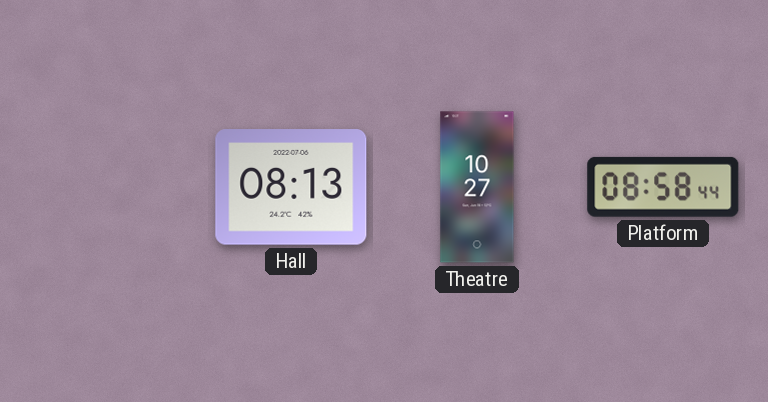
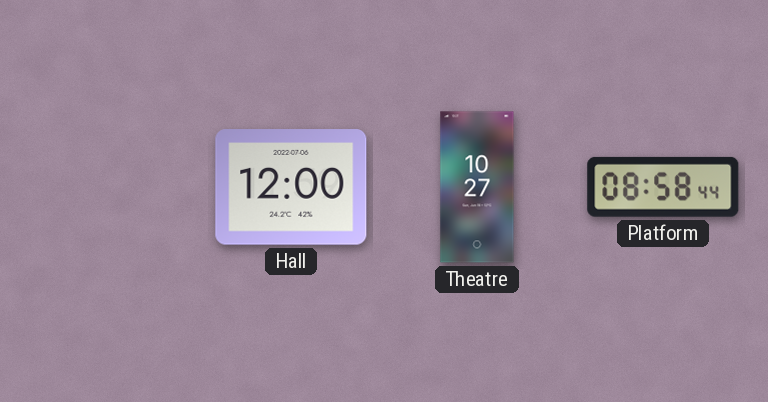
Hall: 08:13 -> 12:00 (291, 187)
